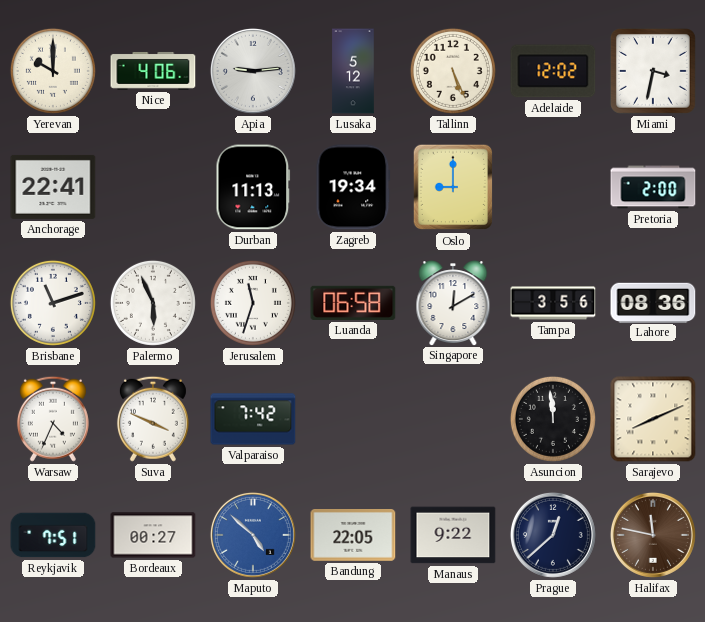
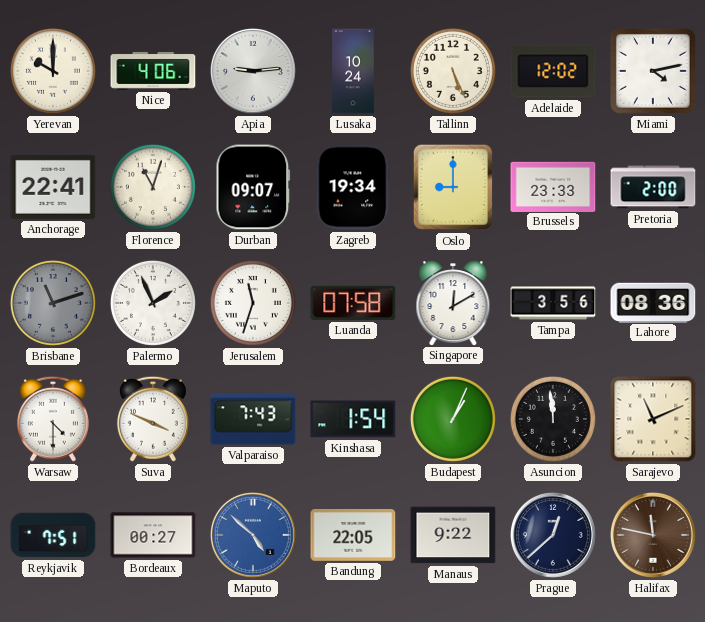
Lusaka: 5:12 -> 10:24 (353, 71)
Miami: 3:32 -> 4:13 (653, 71)
Florence: none -> 11:03 (153, 187)
Durban: 11:13 -> 09:07 (253, 187)
Brussels: none -> 23:33 (553, 186)
Brisbane dial: white -> grey (53, 303)
Palermo: 5:56 -> 1:56 (153, 303)
Luanda: 06:58 -> 07:58 (353, 303)
Warsaw: 4:34 -> 4:30 (53, 419)
Valparaiso: 7:42 -> 7:43 (253, 419)
Kinshasa: none -> 1:54 (353, 419)
Budapest: none -> 1:04 (453, 419)
Sarajevo: 8:11 -> 11:11 (653, 419)
